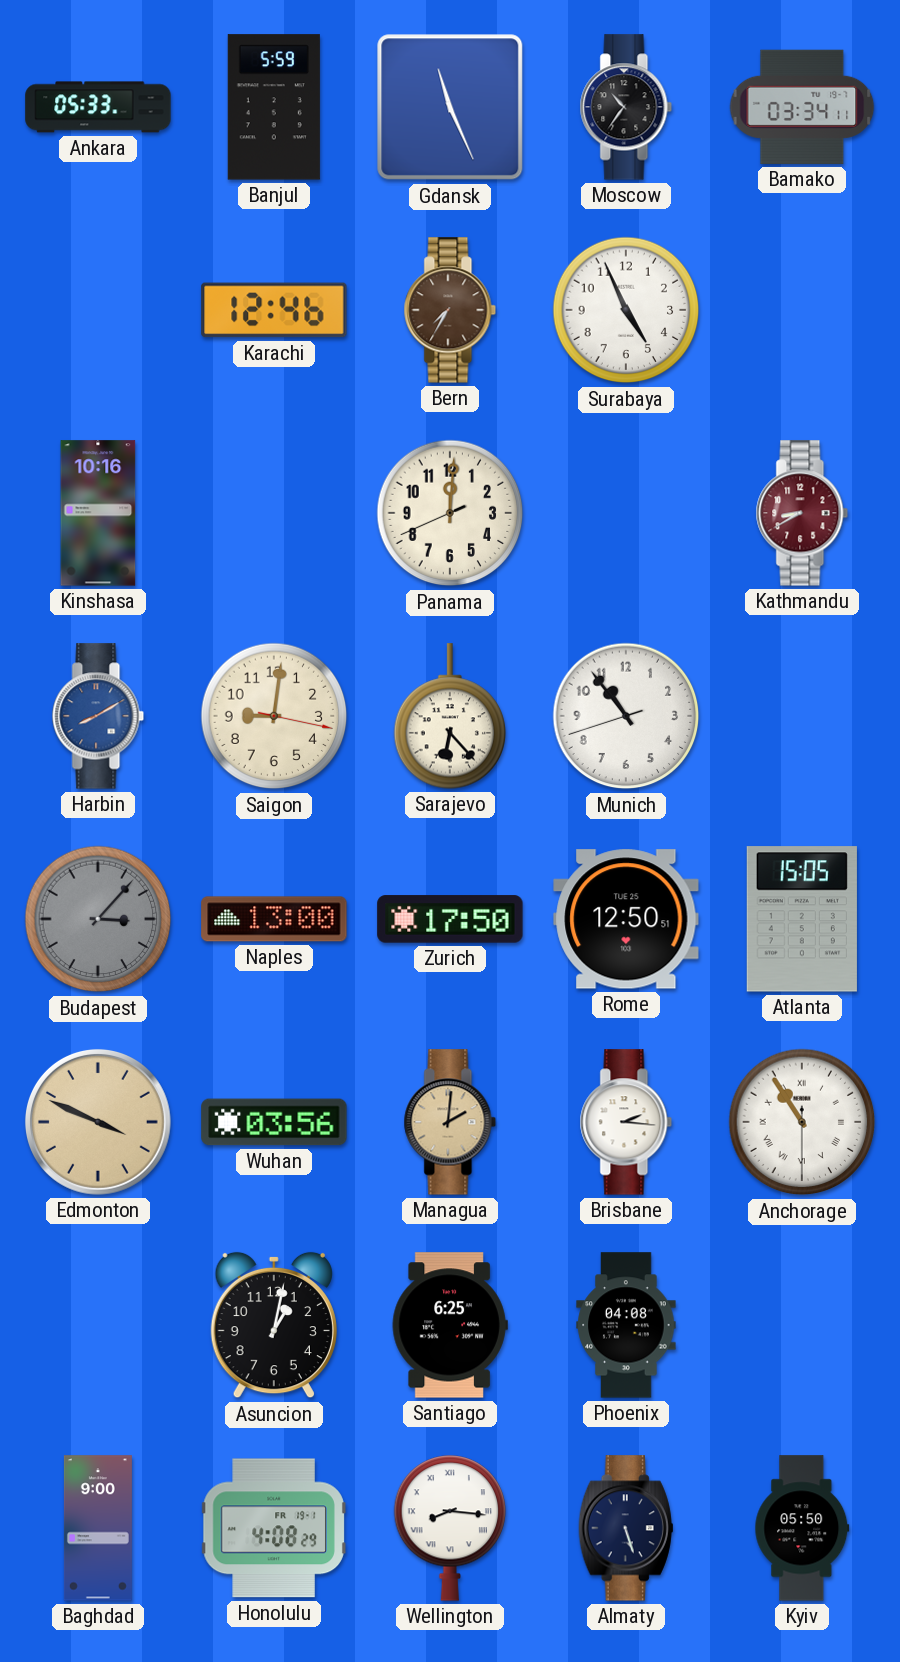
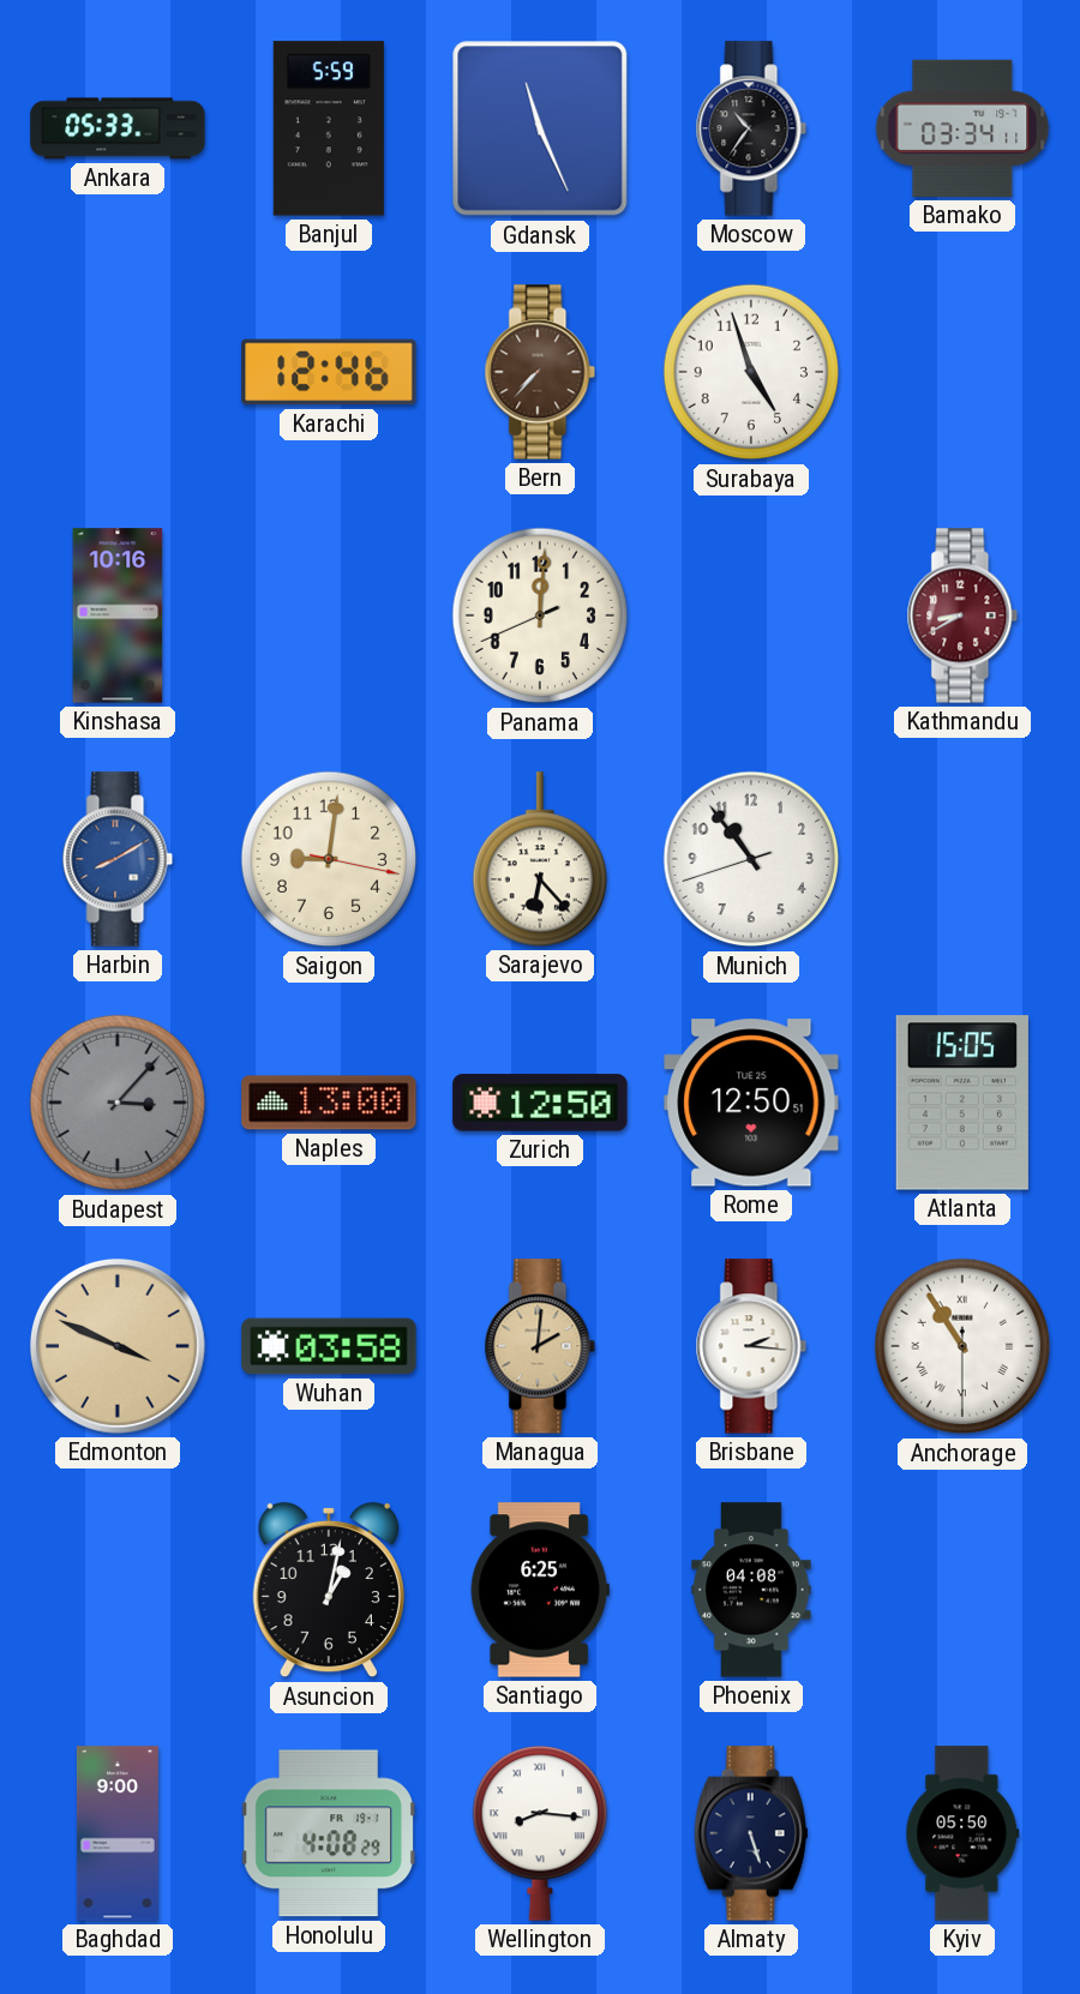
Bern: 7:35 -> 7:37 (540, 372)
Surabaya: 4:56 -> 4:57 (751, 372)
Zurich: 17:50 -> 12:50 (540, 1103)
Wuhan: 03:56 -> 03:58 (329, 1346)
